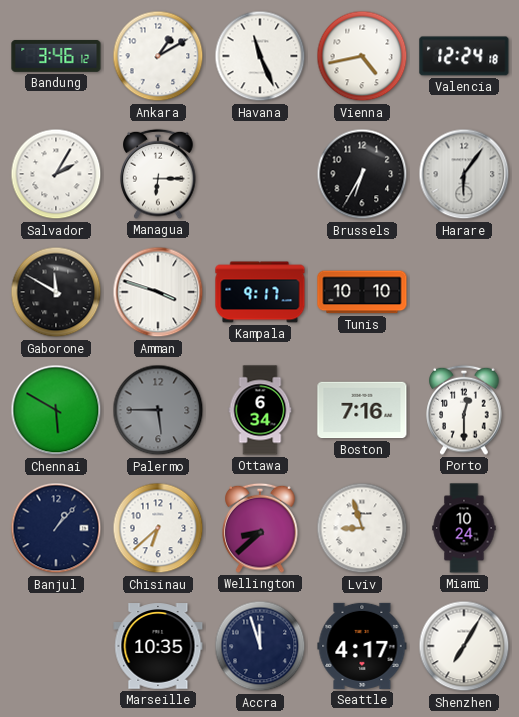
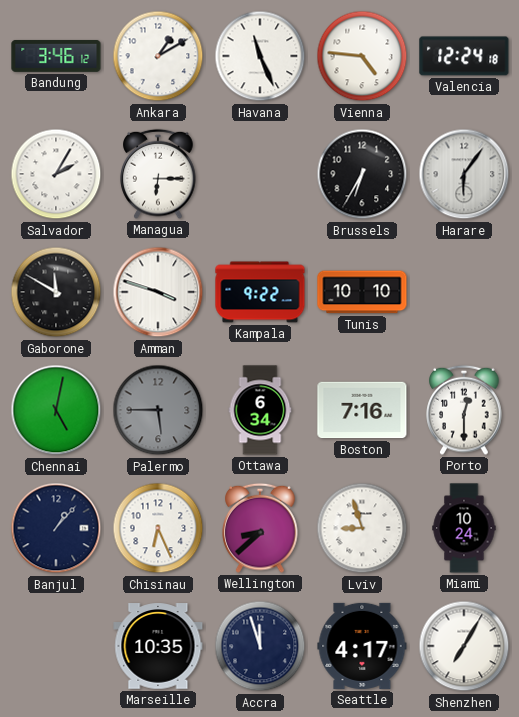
Vienna: 4:43 -> 4:46 (362, 56)
Kampala: 9:17 -> 9:22 (260, 292)
Chennai: 5:50 -> 5:02 (56, 410)
Chisinau: 6:38 -> 6:26 (158, 528)
